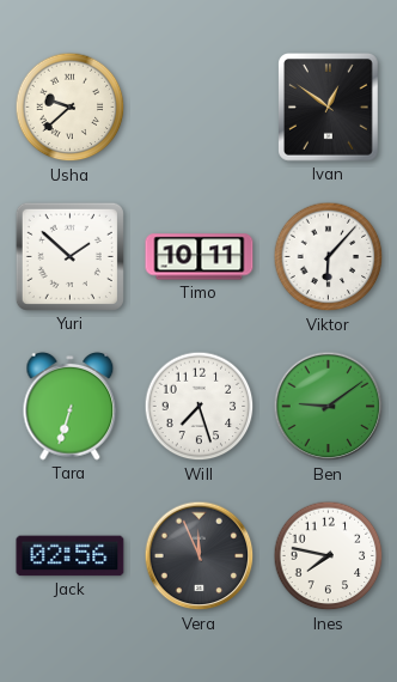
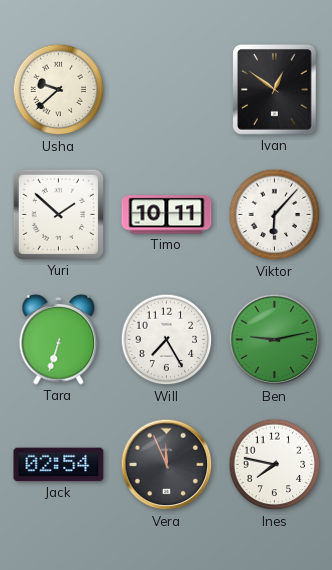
Will: 7:27 -> 7:25 (167, 340)
Ben: 9:09 -> 9:13 (275, 340)
Jack: 02:56 -> 02:54 (59, 465)
